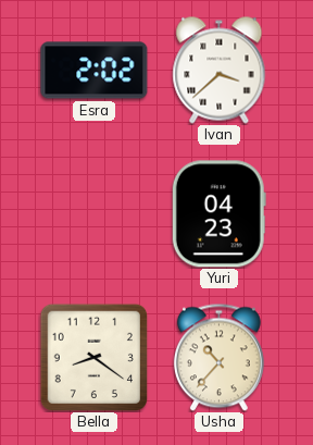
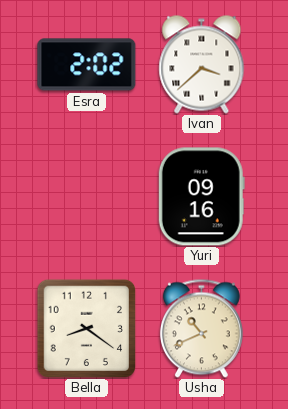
Yuri: 04:23 -> 09:16 (201, 197)
Usha: 10:37 -> 10:41 (201, 328)
